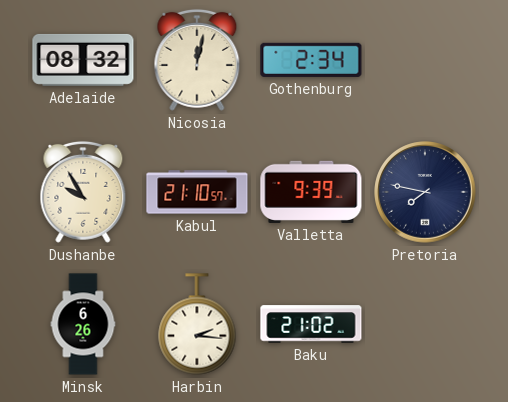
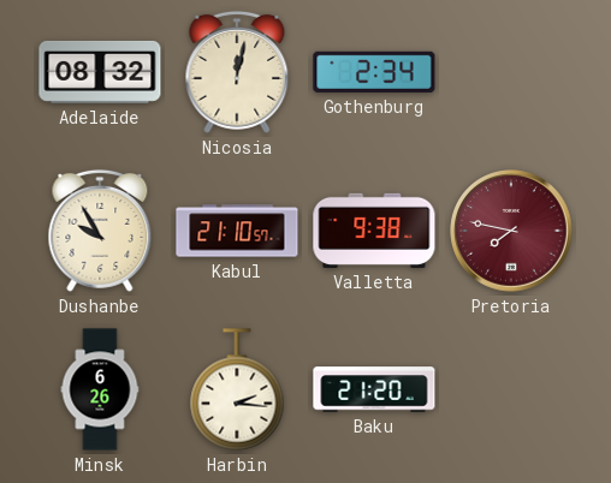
Valletta: 9:39 -> 9:38 (374, 231)
Pretoria dial: navy -> burgundy (511, 231)
Baku: 21:02 -> 21:20 (374, 389)
